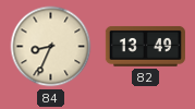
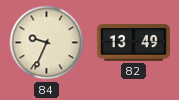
84: 8:34 -> 9:34 (47, 43)
